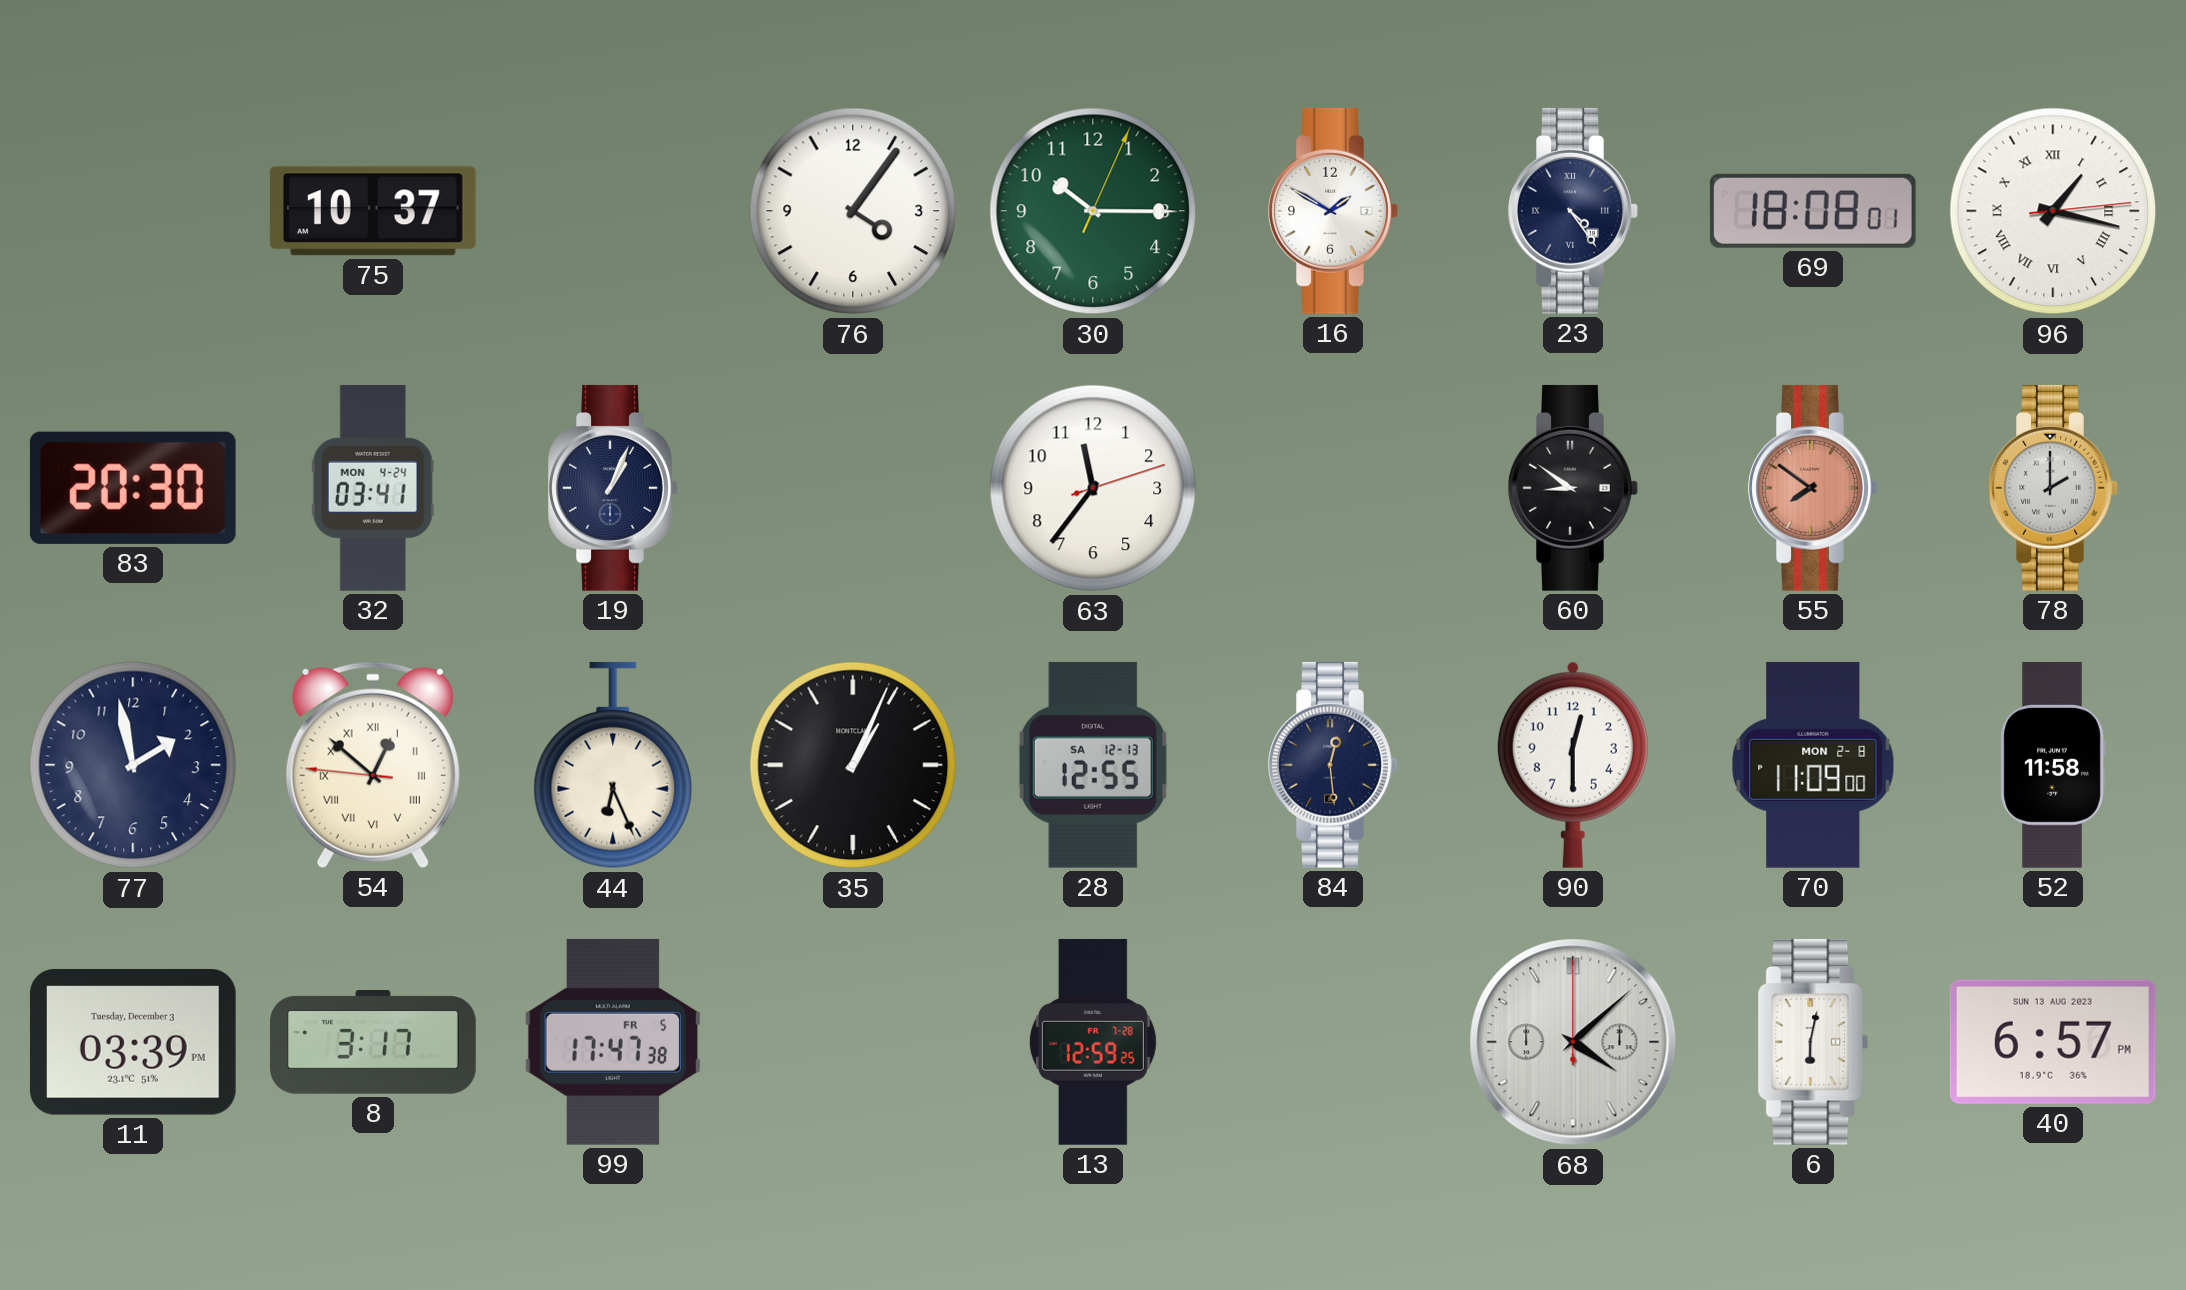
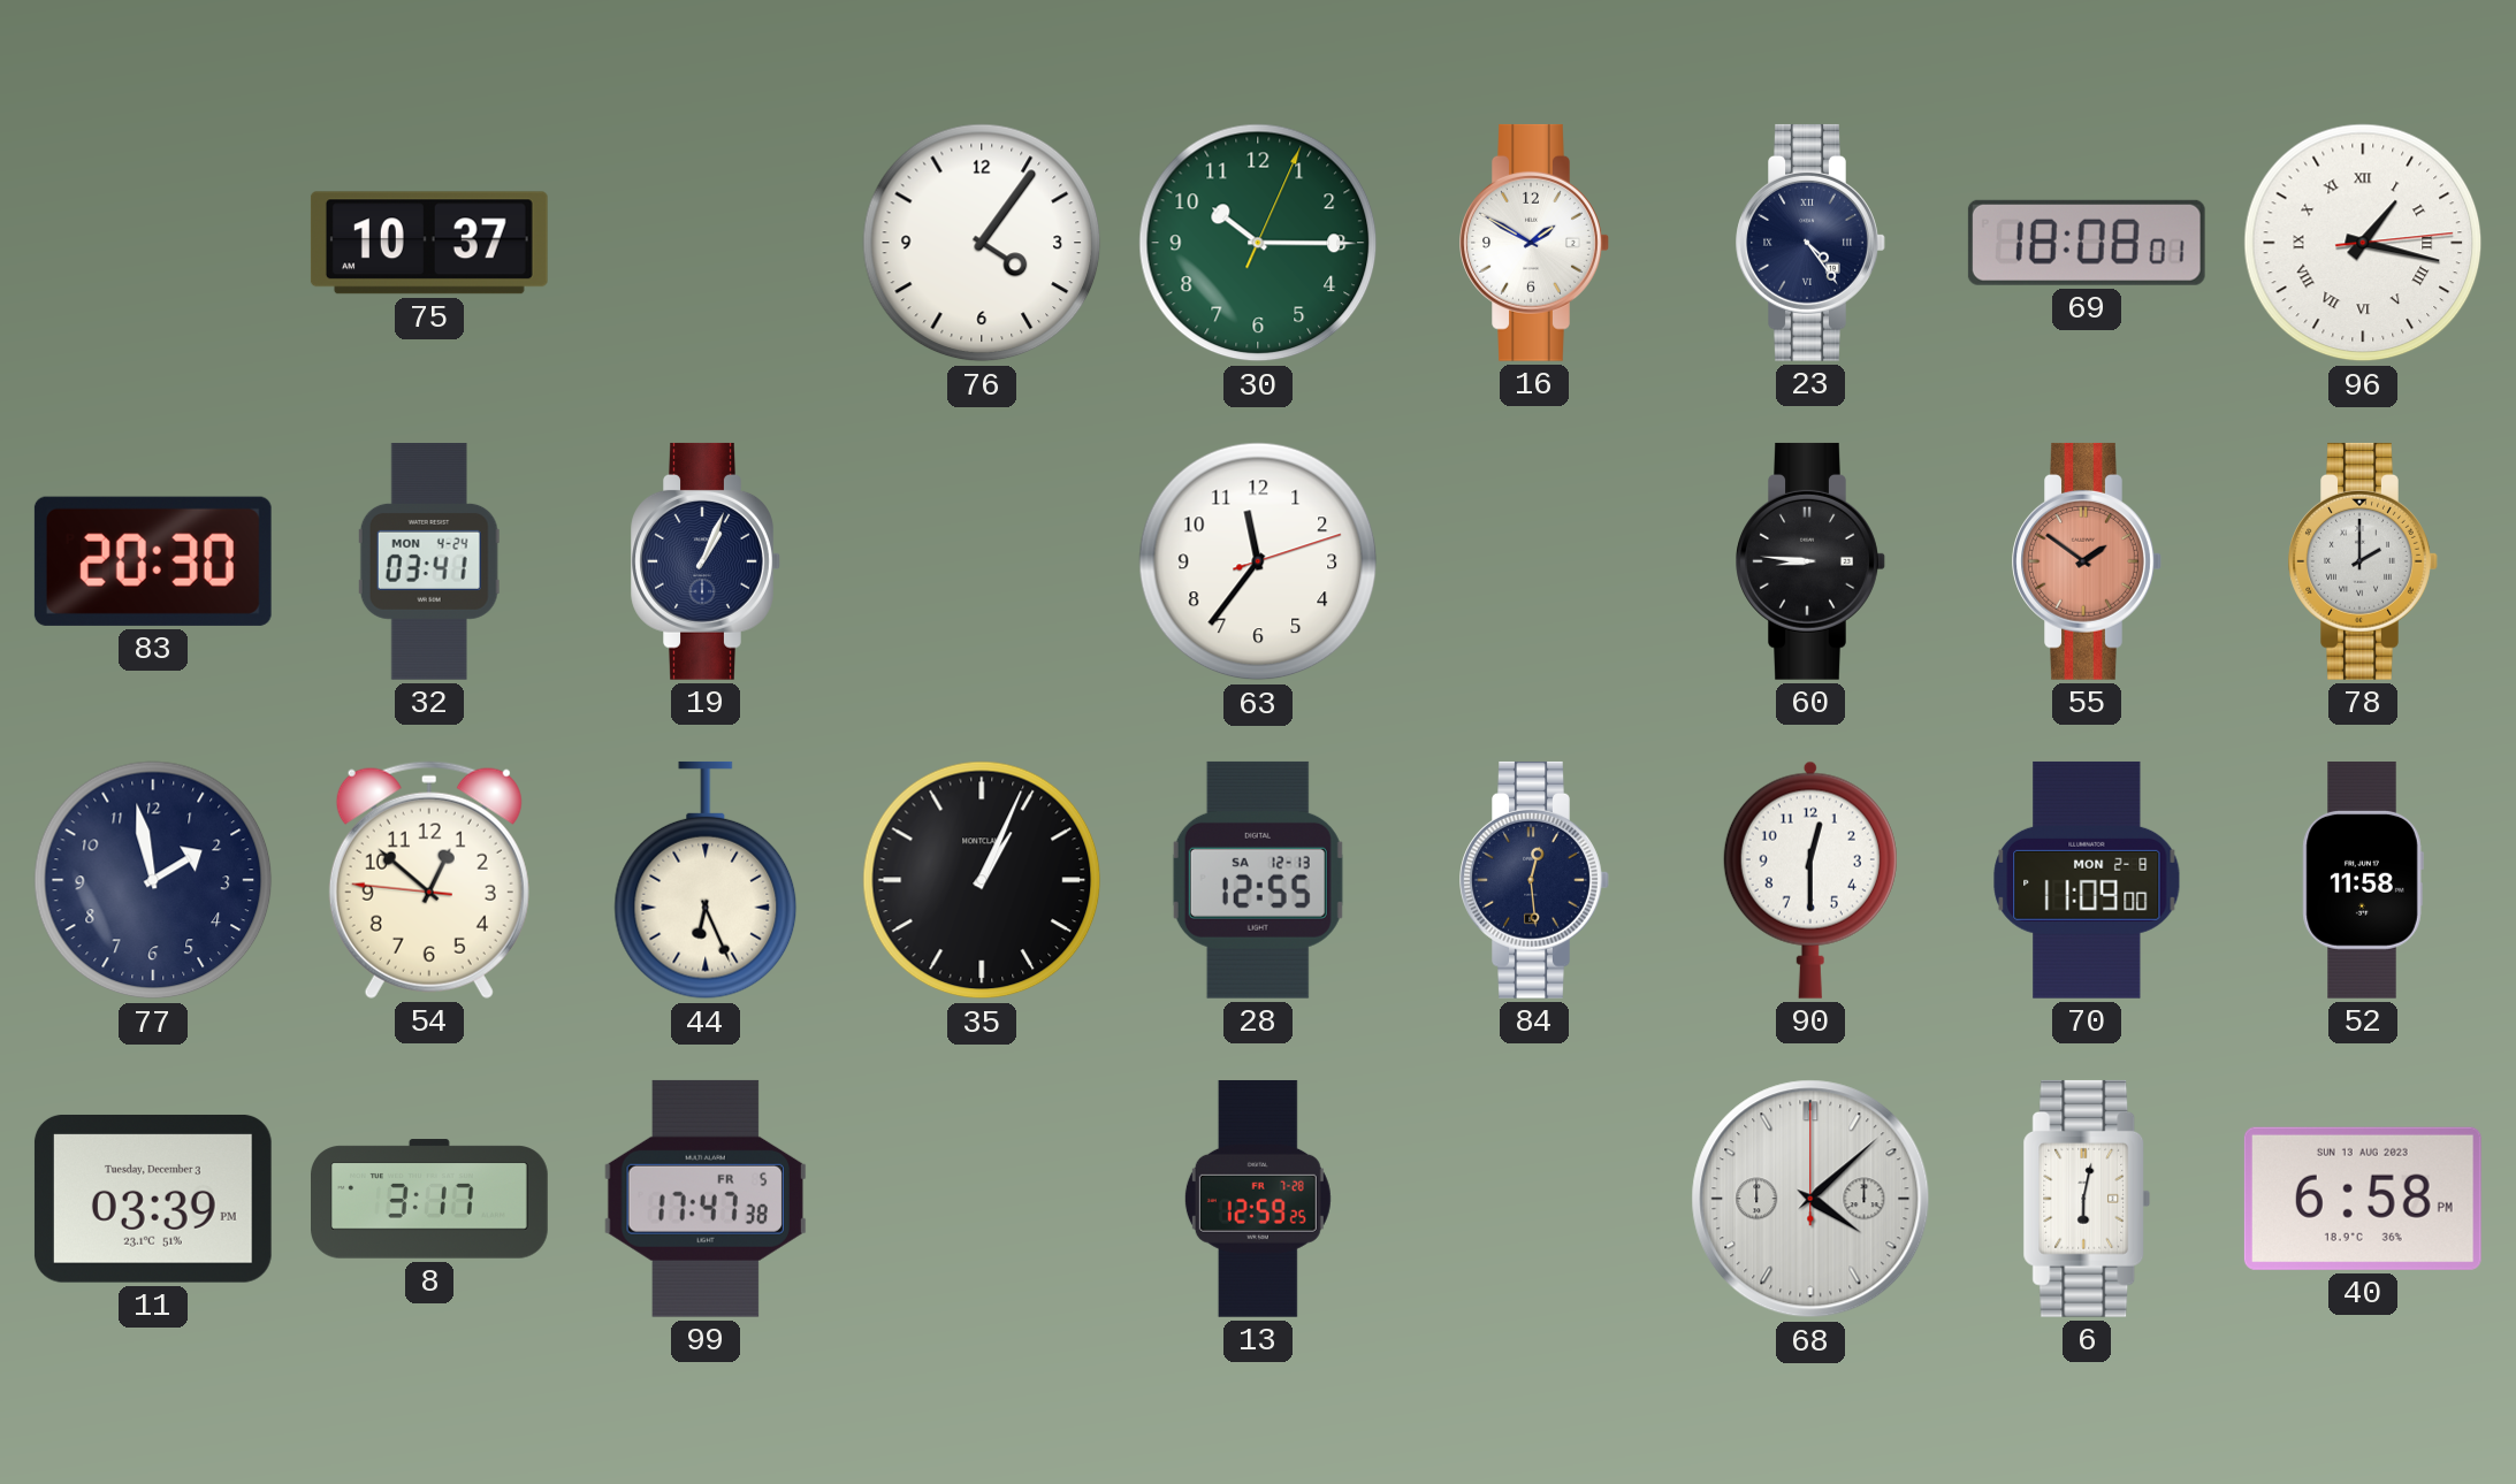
60: 8:51 -> 8:46 (1810, 561)
55: 7:51 -> 1:51 (2087, 561)
54 numerals: Roman -> Arabic (429, 880)
40: 6:57 -> 6:58 (2363, 1199)
